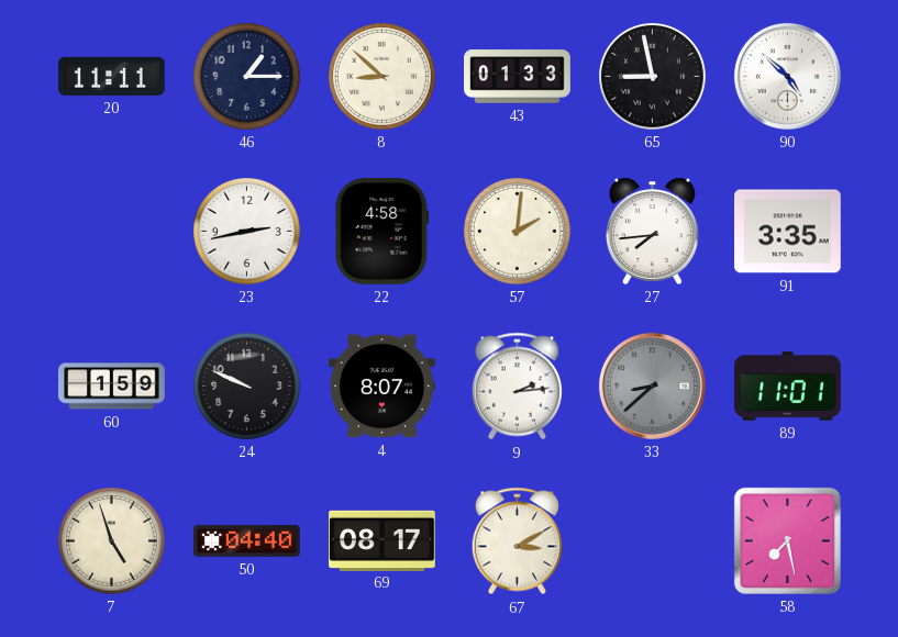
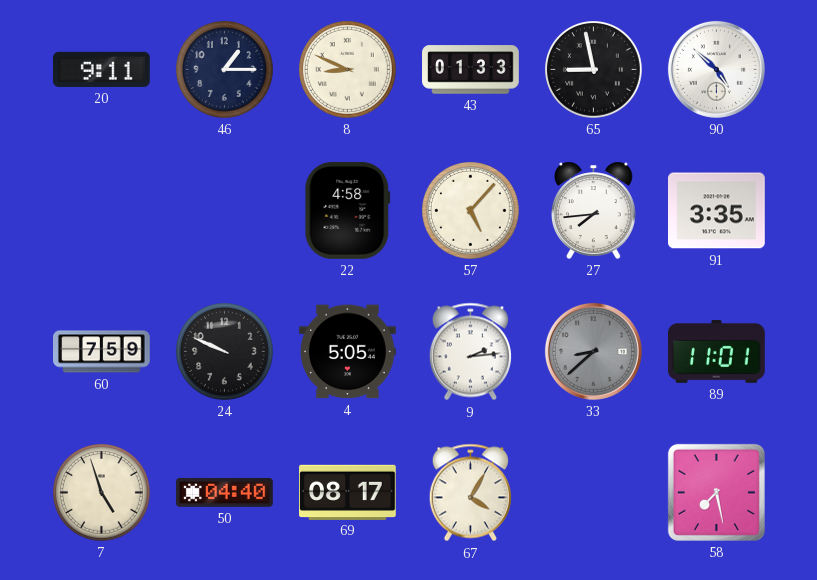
20: 11:11 -> 9:11 (102, 69)
8: 8:52 -> 8:49 (348, 70)
23: 2:43 -> none (247, 232)
57: 2:01 -> 5:07 (471, 211)
60: 1:59 -> 7:59 (102, 352)
4: 8:07 -> 5:05 (348, 352)
67: 3:10 -> 4:05 (470, 493)
